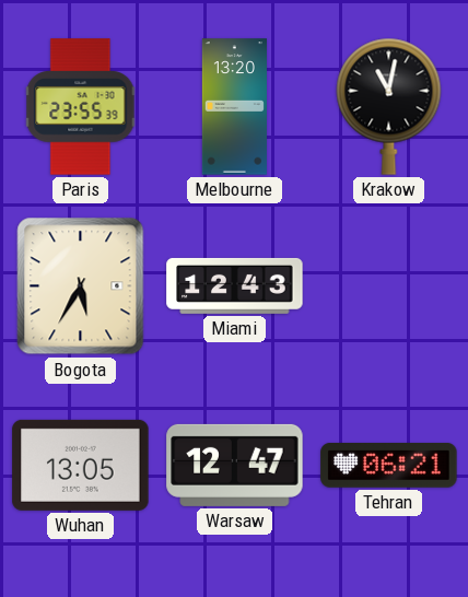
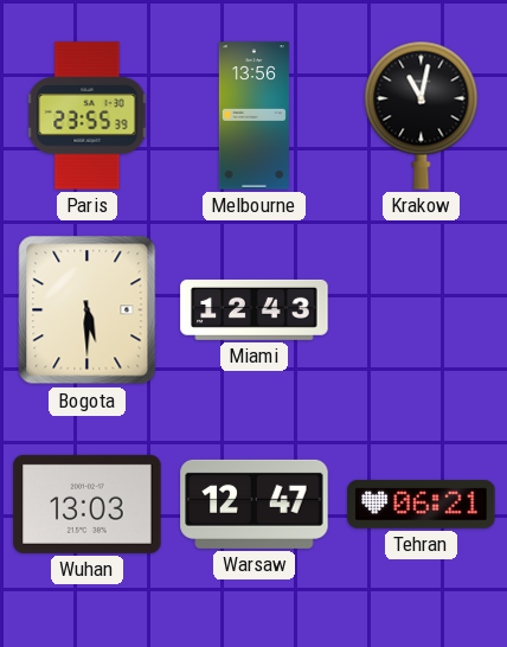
Melbourne: 13:20 -> 13:56 (254, 116)
Bogota: 5:35 -> 5:30 (88, 310)
Wuhan: 13:05 -> 13:03 (88, 504)
